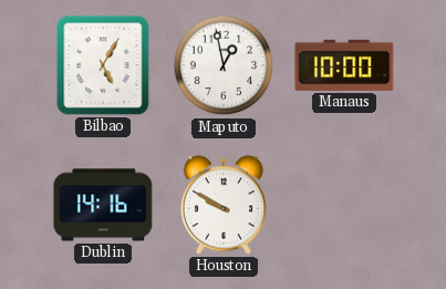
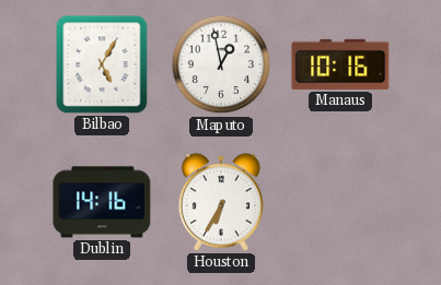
Manaus: 10:00 -> 10:16 (340, 64)
Houston: 9:50 -> 6:35 (220, 202)
